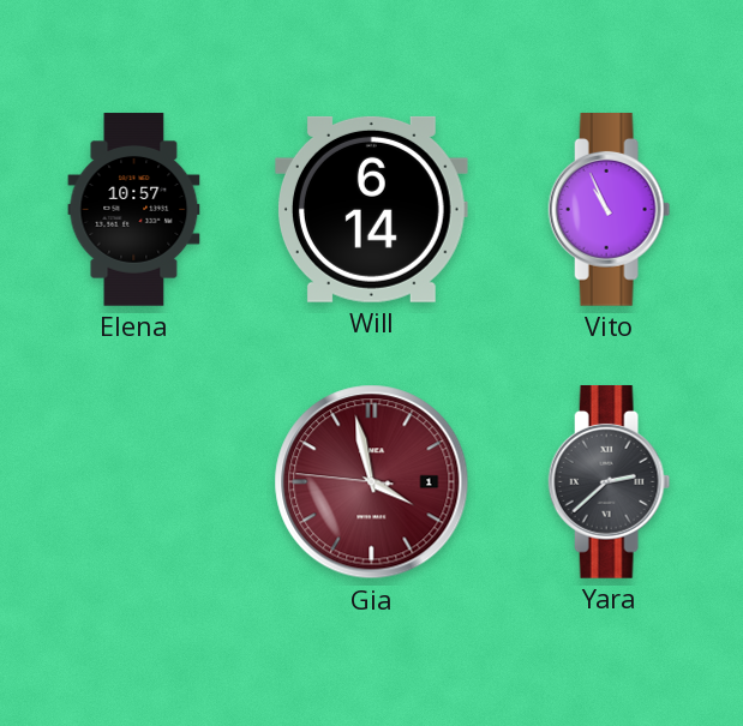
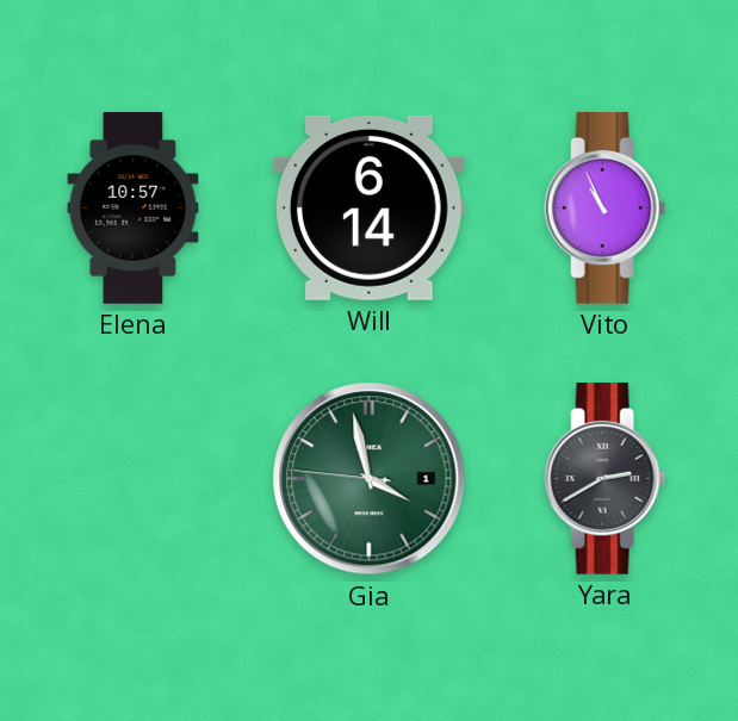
Gia dial: burgundy -> green (370, 479)
Yara: 2:38 -> 2:40 (606, 479)
